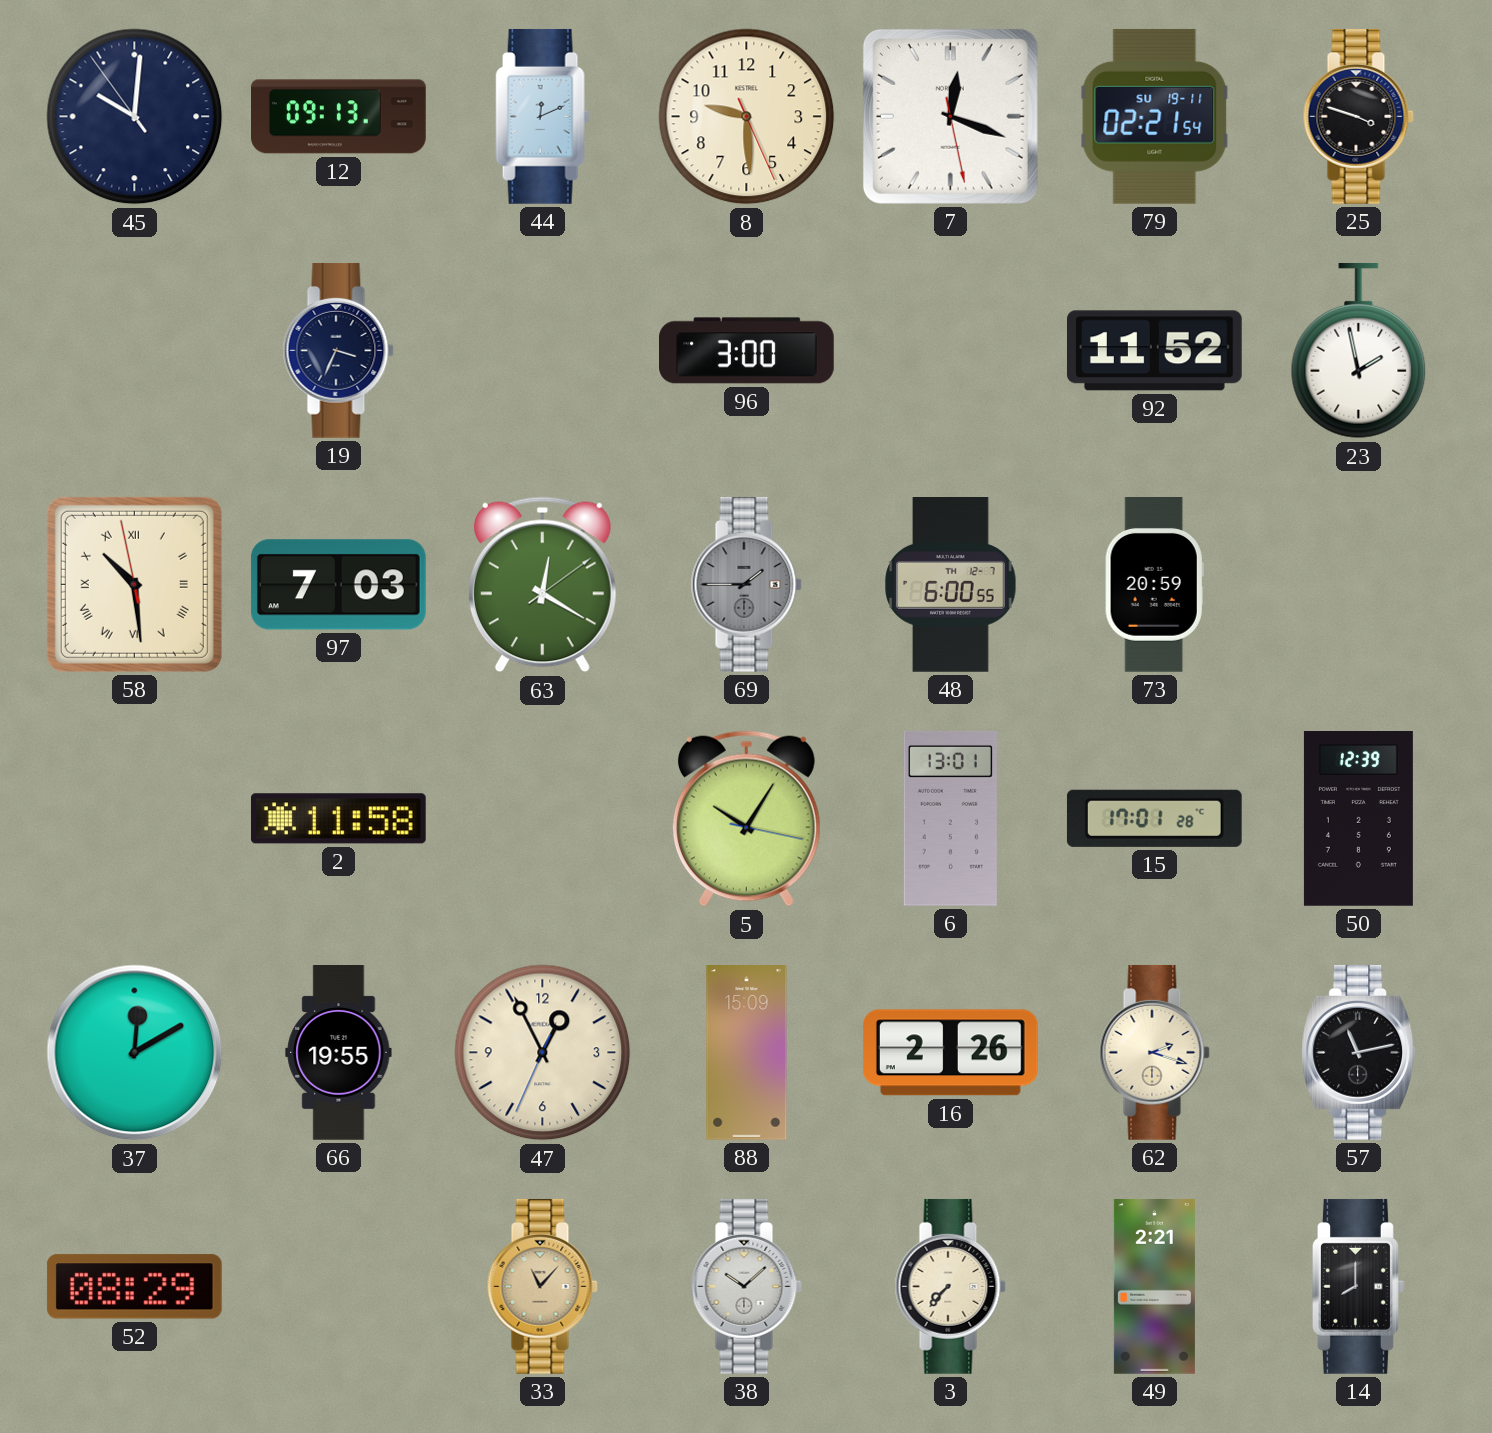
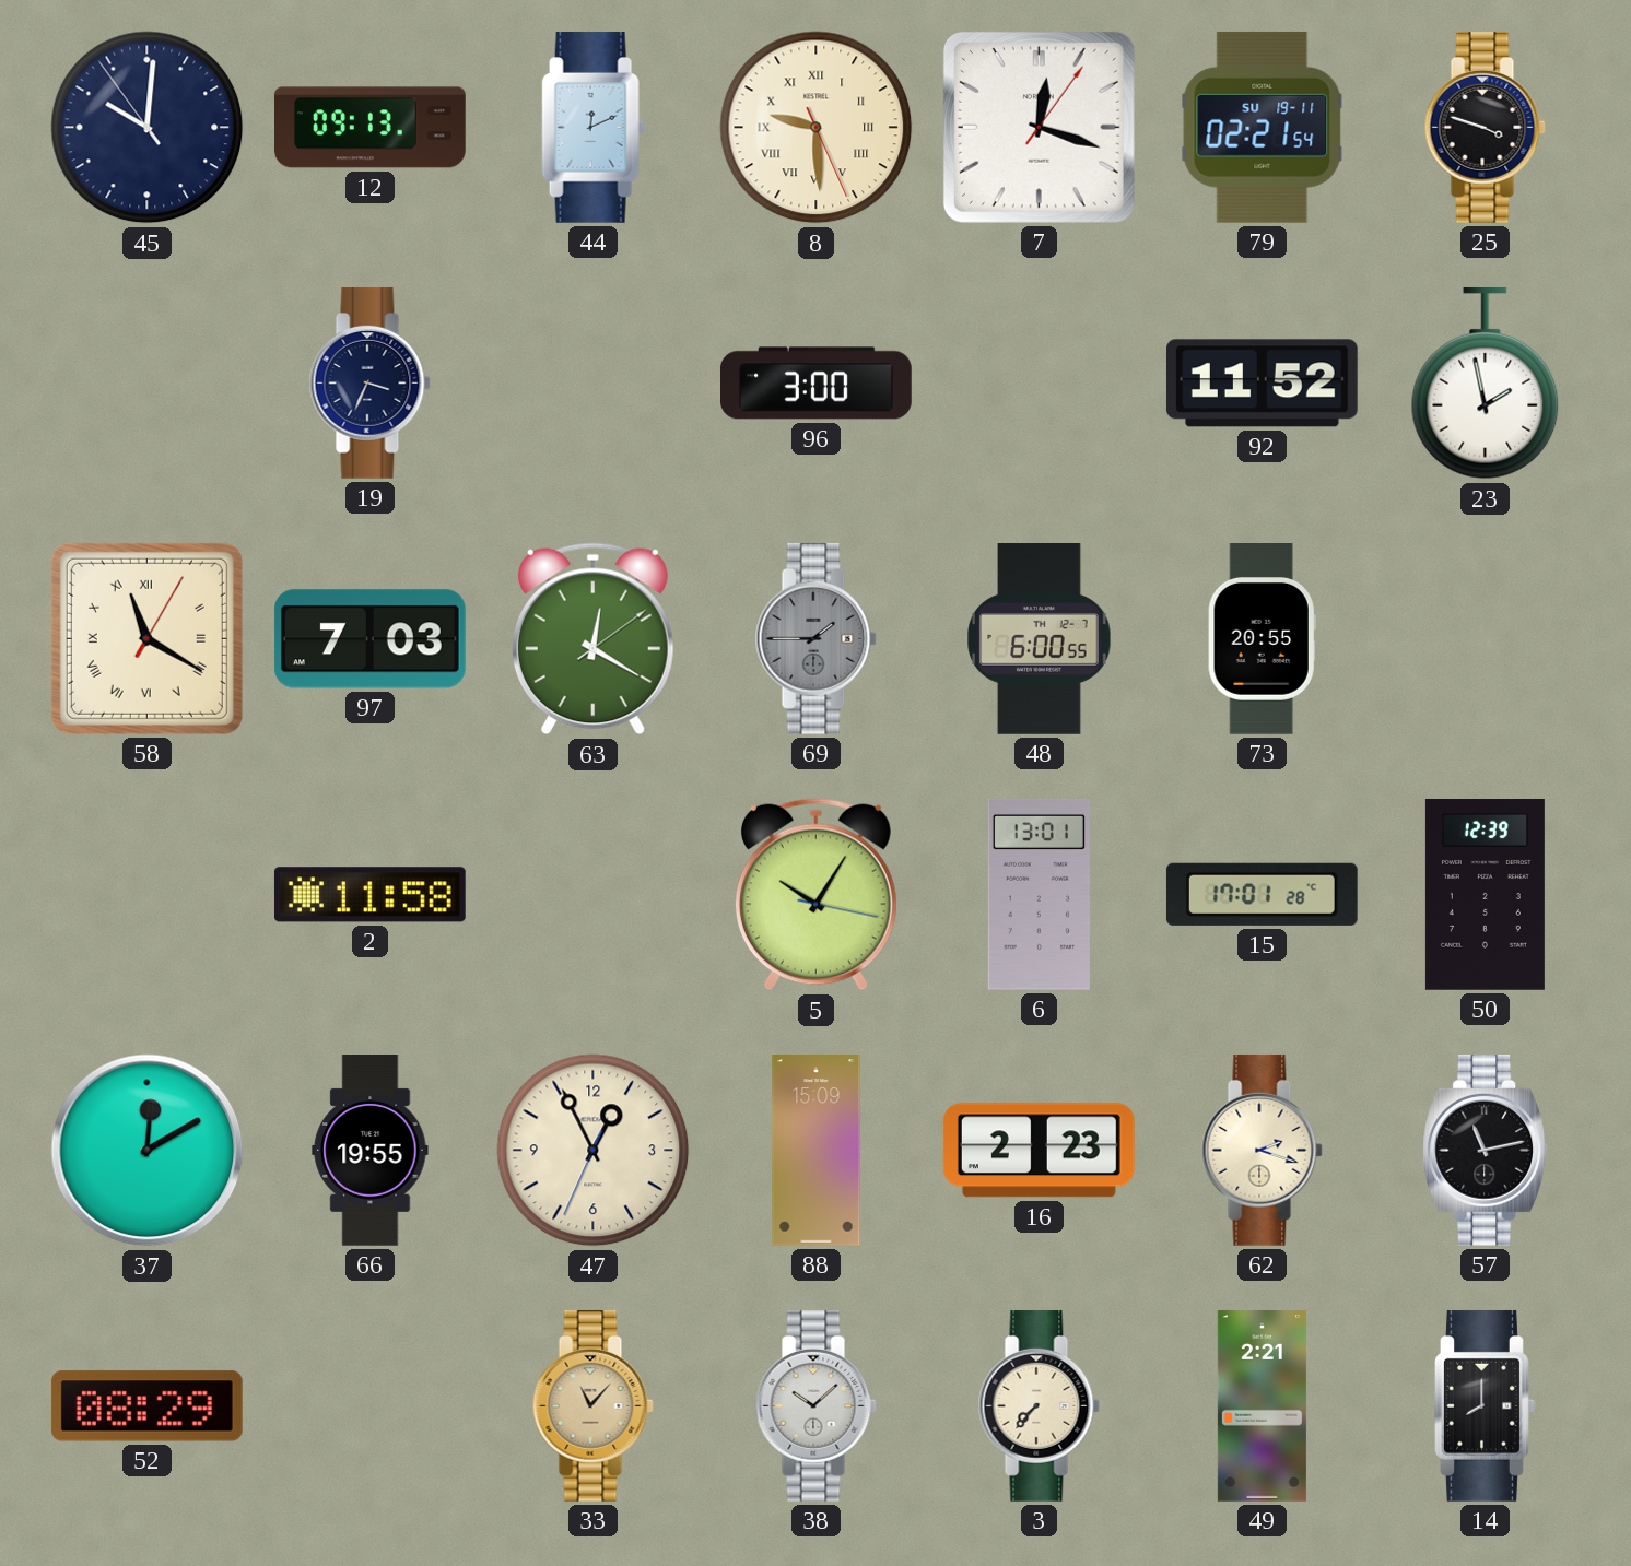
8 numerals: Arabic -> Roman (817, 128)
7: 12:18:28 -> 12:18:06 (1039, 127)
58: 10:28 -> 11:20 (146, 638)
73: 20:59 -> 20:55 (1262, 639)
16: 2:26 -> 2:23 (1039, 1151)
